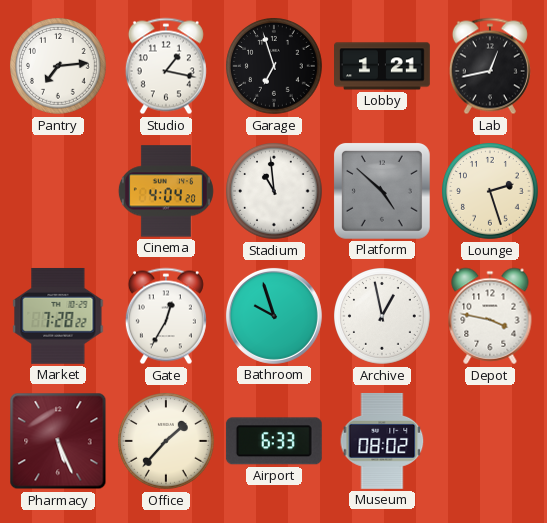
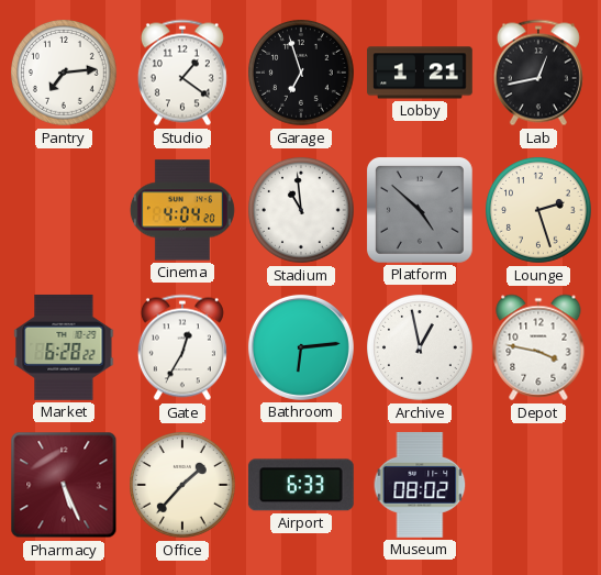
Studio: 1:17 -> 1:21 (182, 73)
Market: 7:28 -> 6:28 (64, 347)
Bathroom: 9:57 -> 6:14 (301, 347)
